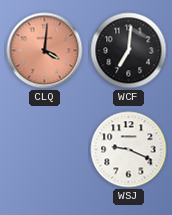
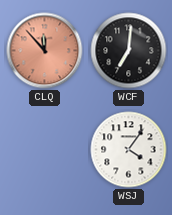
CLQ: 4:01 -> 11:53 (45, 51)
WSJ: 9:19 -> 4:06 (129, 150)
